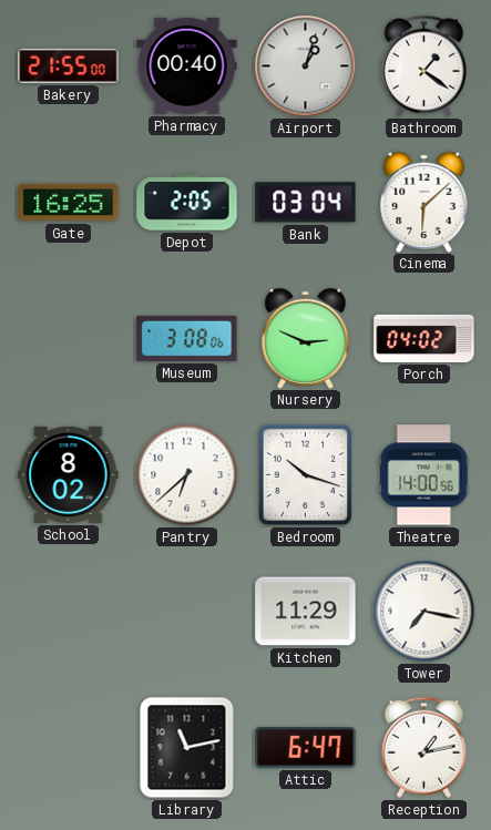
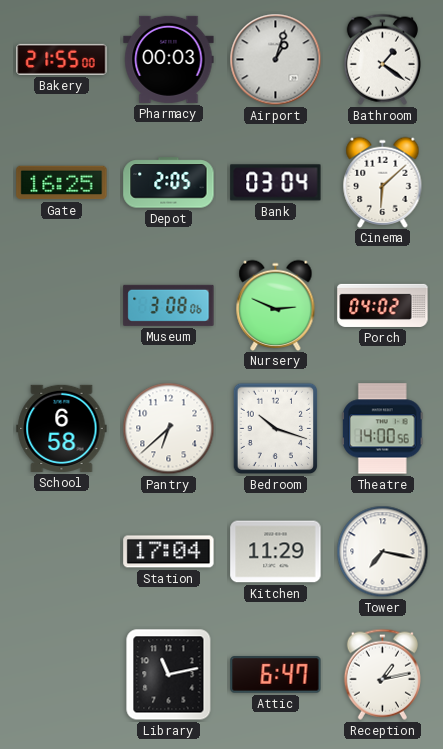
Pharmacy: 00:40 -> 00:03 (169, 59)
School: 8:02 -> 6:58 (62, 428)
Station: none -> 17:04 (169, 552)
